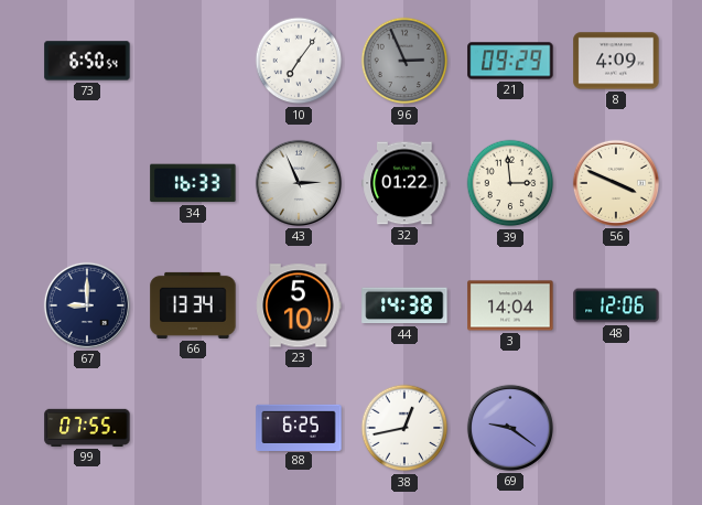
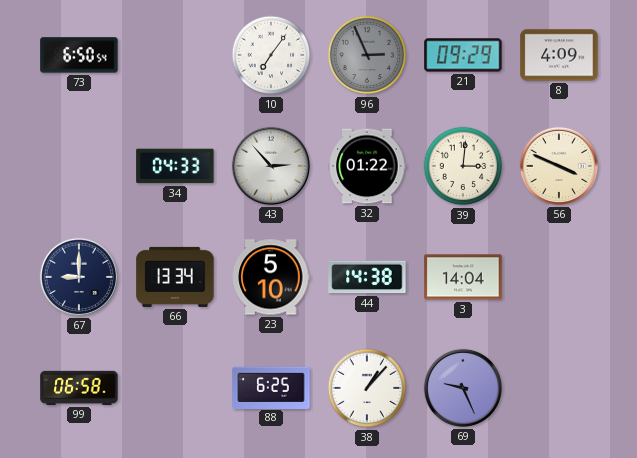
34: 16:33 -> 04:33 (175, 166)
43: 2:56 -> 2:53 (271, 166)
39: 2:59 -> 3:01 (463, 166)
48: 12:06 -> none (616, 305)
99: 07:55 -> 06:58 (79, 388)
38: 12:43 -> 1:07 (367, 388)
69: 9:21 -> 9:26 (463, 388)
